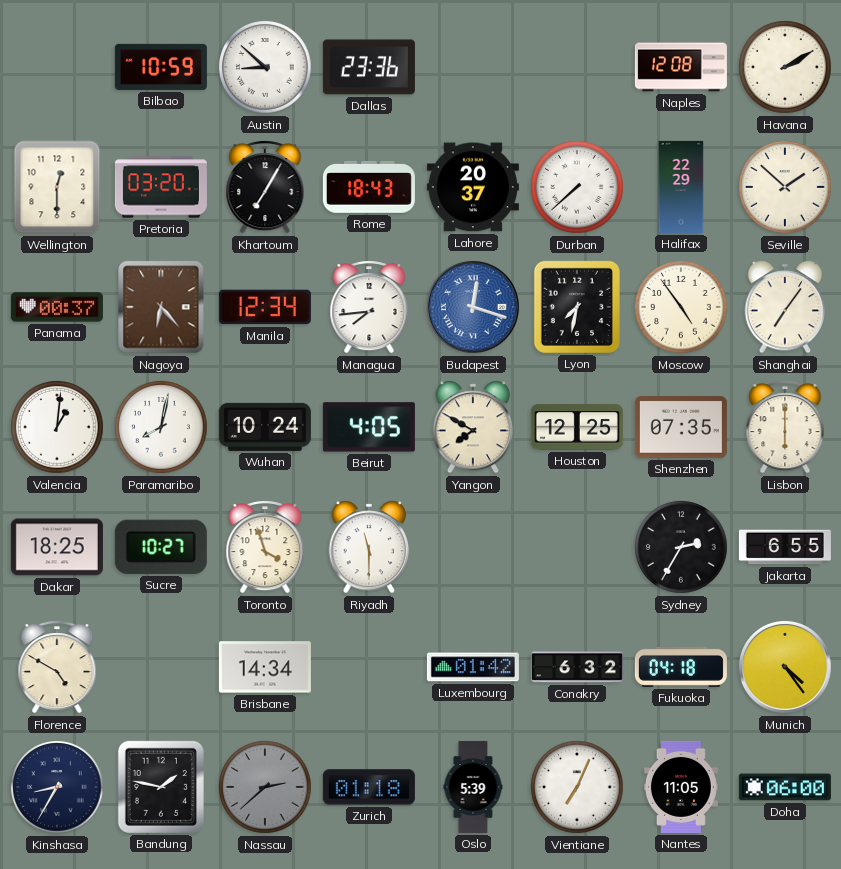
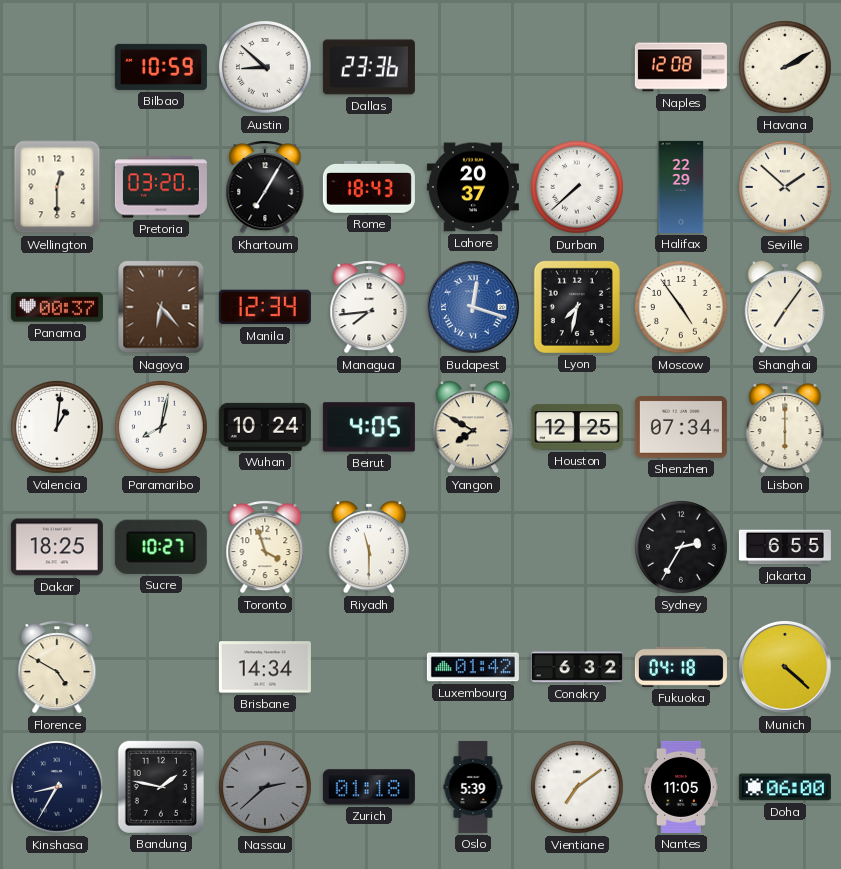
Shenzhen: 07:35 -> 07:34 (681, 427)
Munich: 4:24 -> 4:22 (786, 668)
Vientiane: 7:04 -> 7:09 (577, 787)
